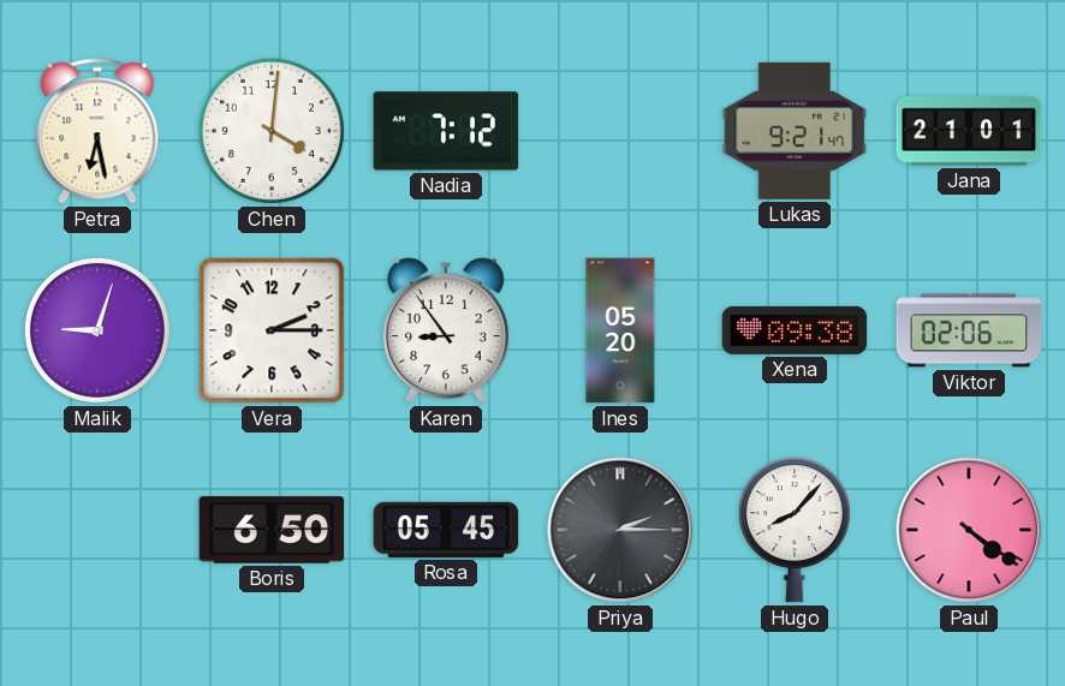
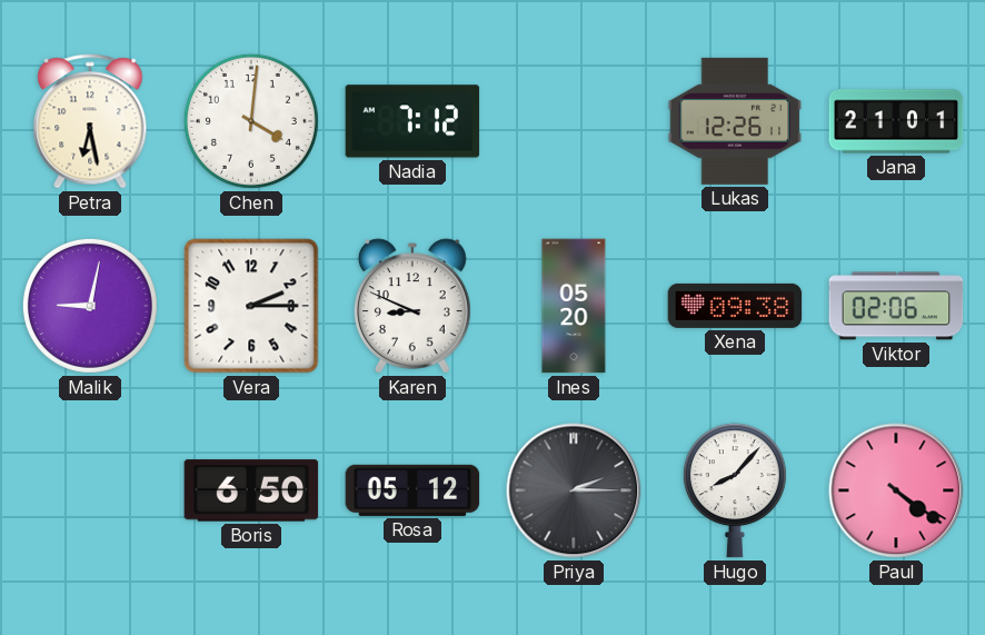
Lukas: 9:21 -> 12:26 (735, 121)
Malik: 9:03 -> 9:02 (90, 306)
Karen: 8:54 -> 8:49 (412, 306)
Rosa: 05:45 -> 05:12 (412, 490)
